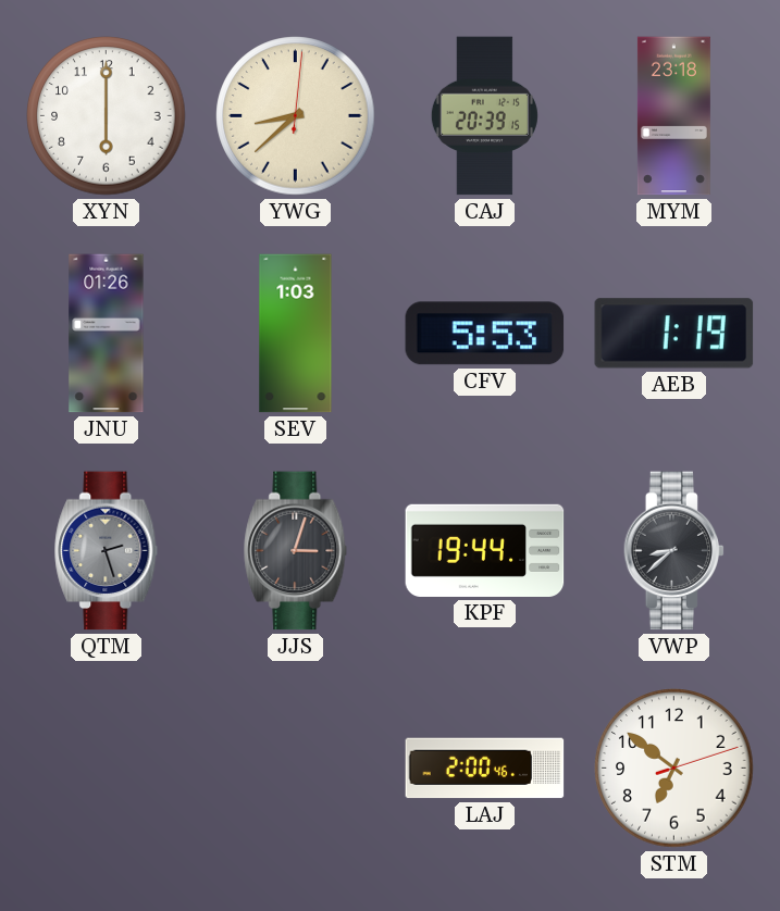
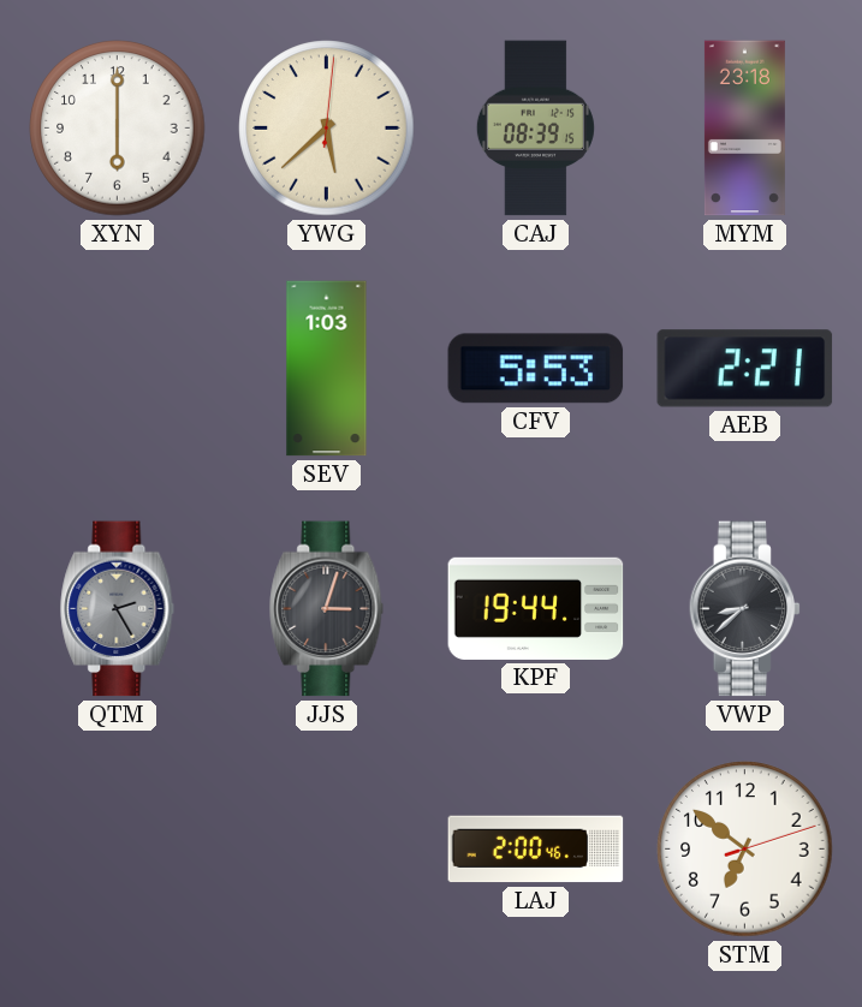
YWG: 8:38 -> 5:38 (327, 129)
CAJ: 20:39 -> 08:39 (535, 129)
JNU: 01:26 -> none (107, 334)
AEB: 1:19 -> 2:21 (745, 369)
QTM: 2:27 -> 2:25 (118, 609)
